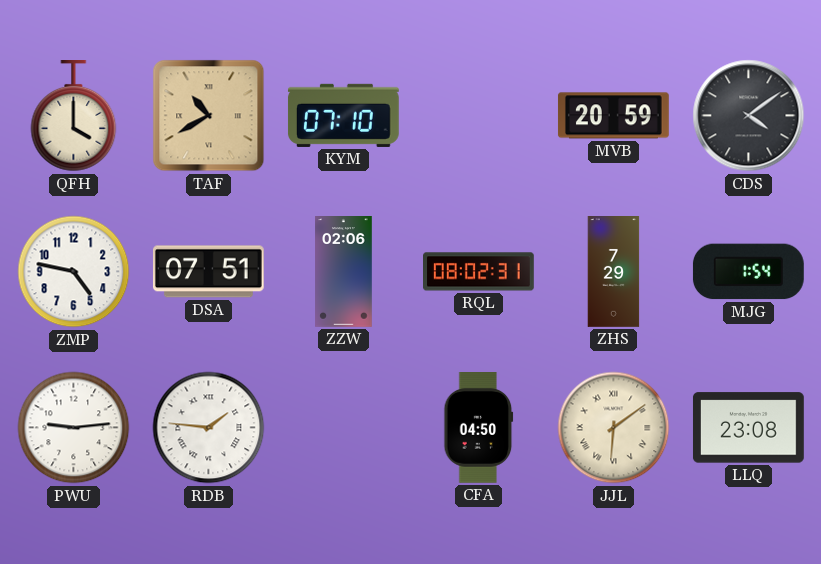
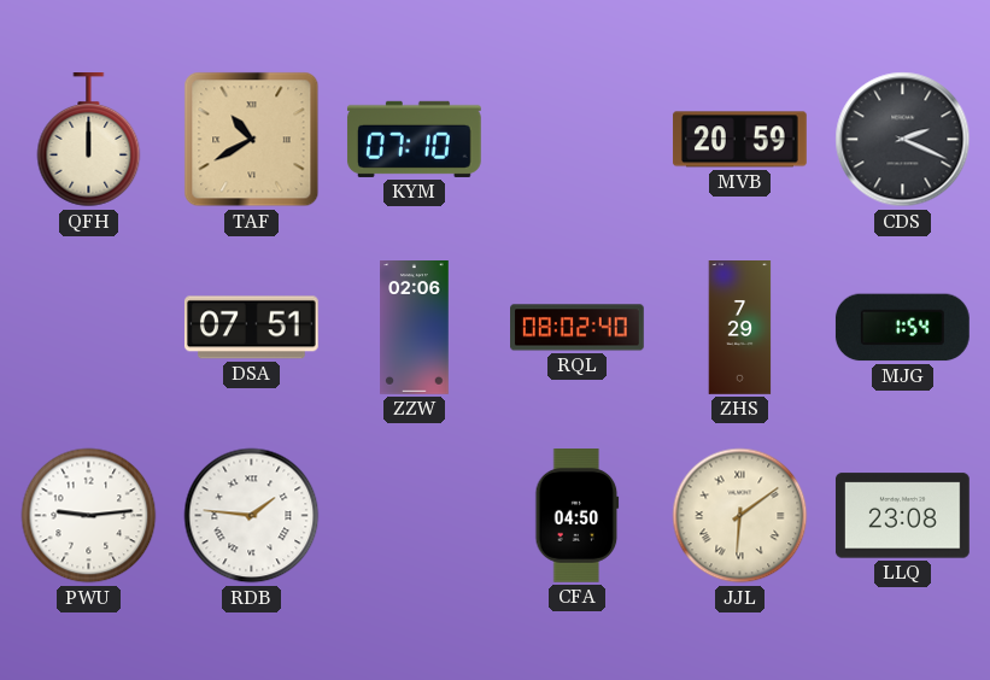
QFH: 4:00 -> 12:00 (89, 141)
CDS: 4:09 -> 2:19 (903, 140)
ZMP: 4:47 -> none (74, 272)
RQL: 08:02:31 -> 08:02:40 (578, 328)
